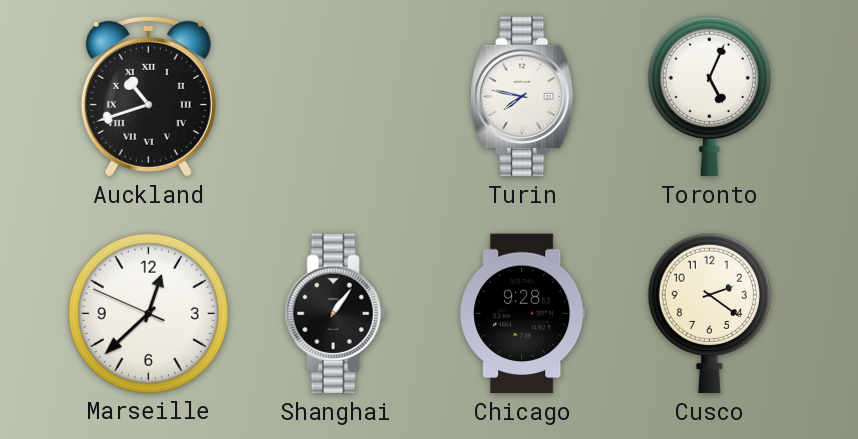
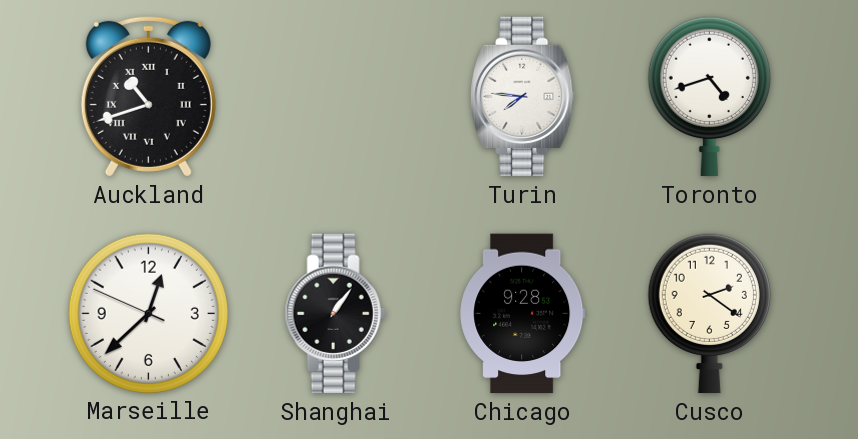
Turin: 7:47 -> 7:46 (523, 97)
Toronto: 5:04 -> 4:42 (709, 96)
